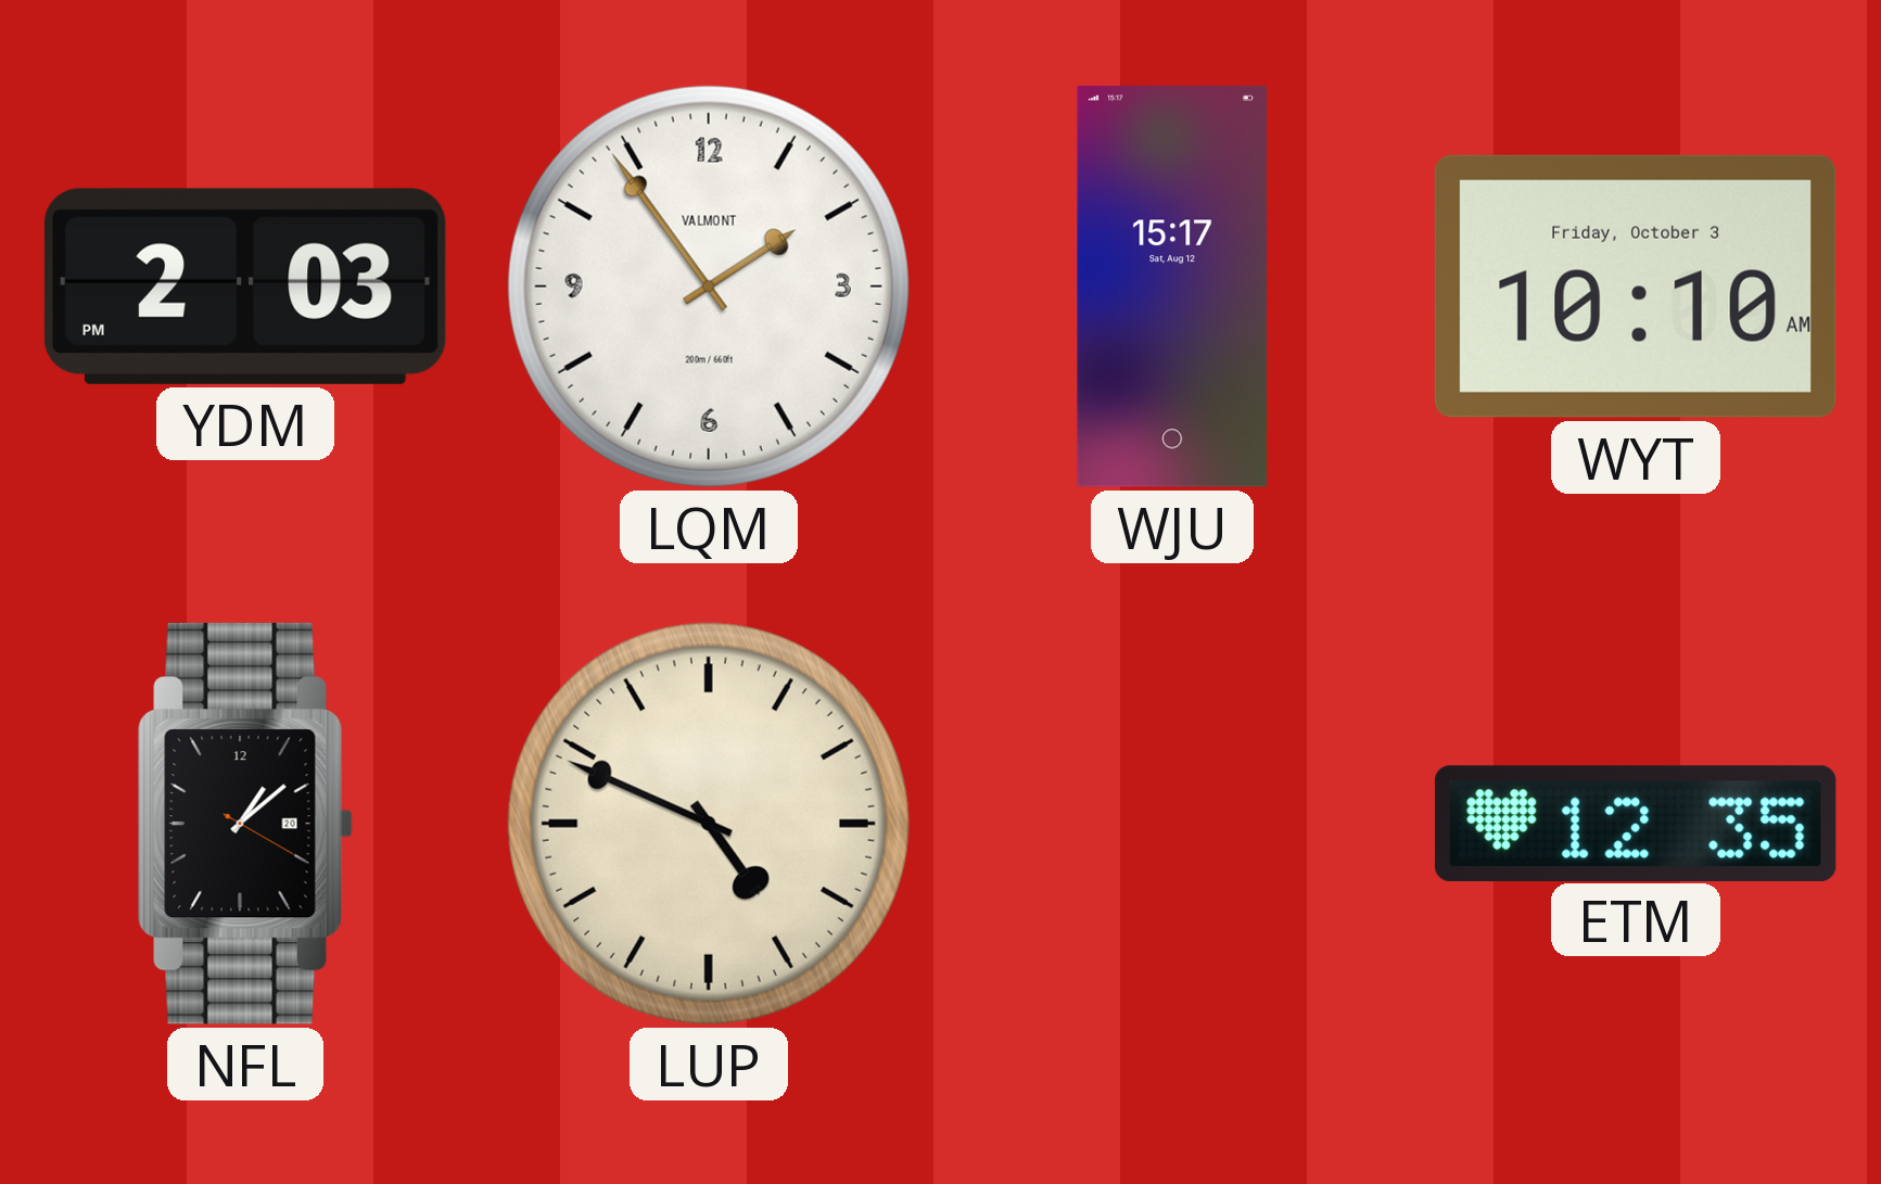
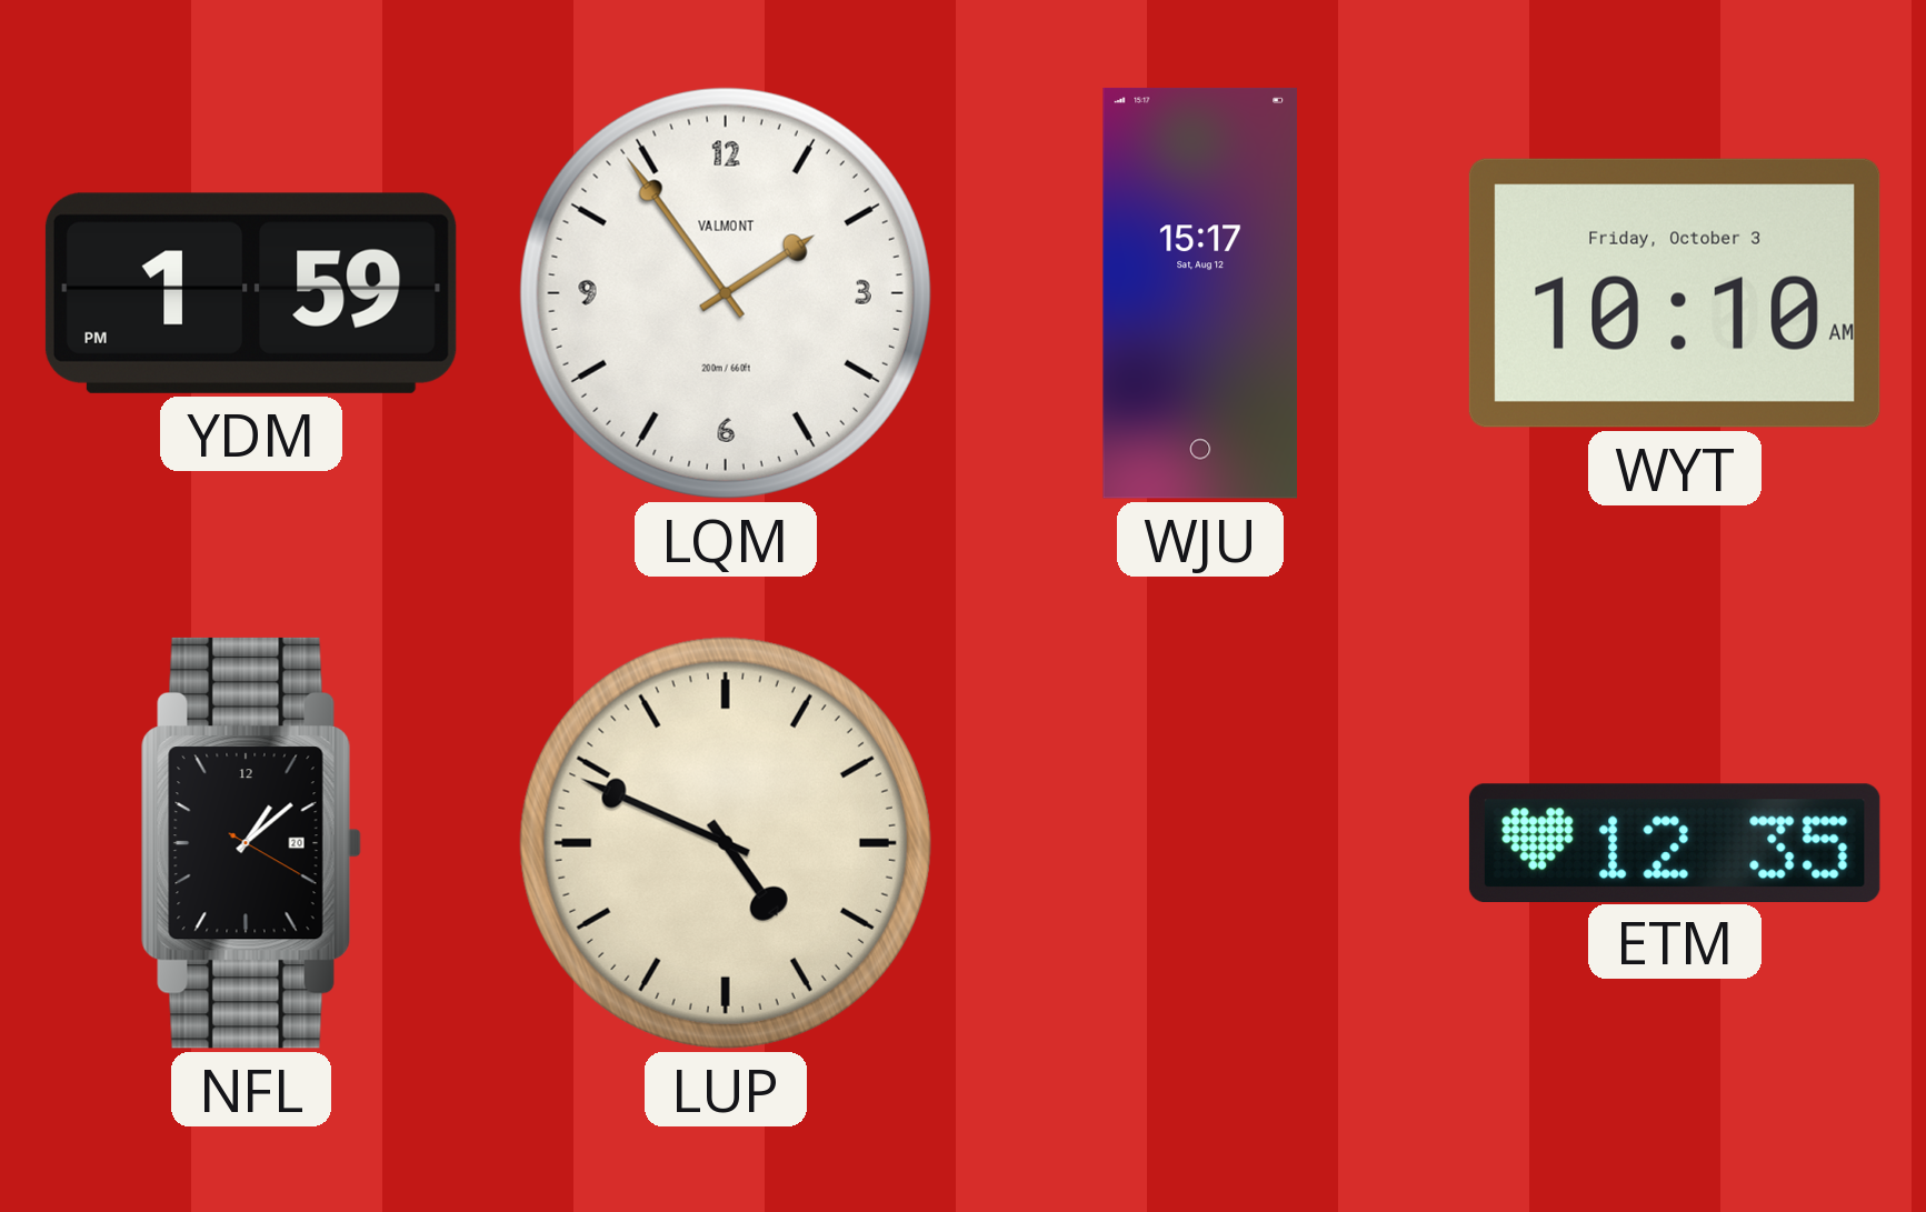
YDM: 2:03 -> 1:59 (251, 293)
